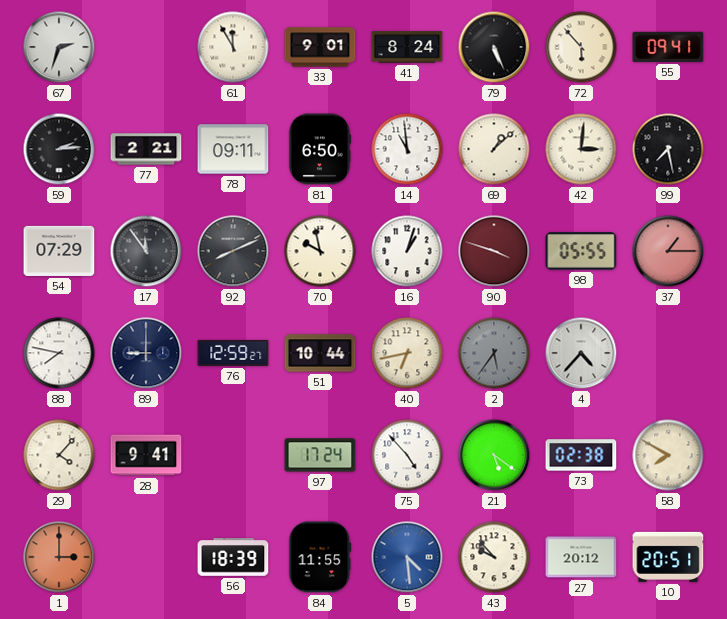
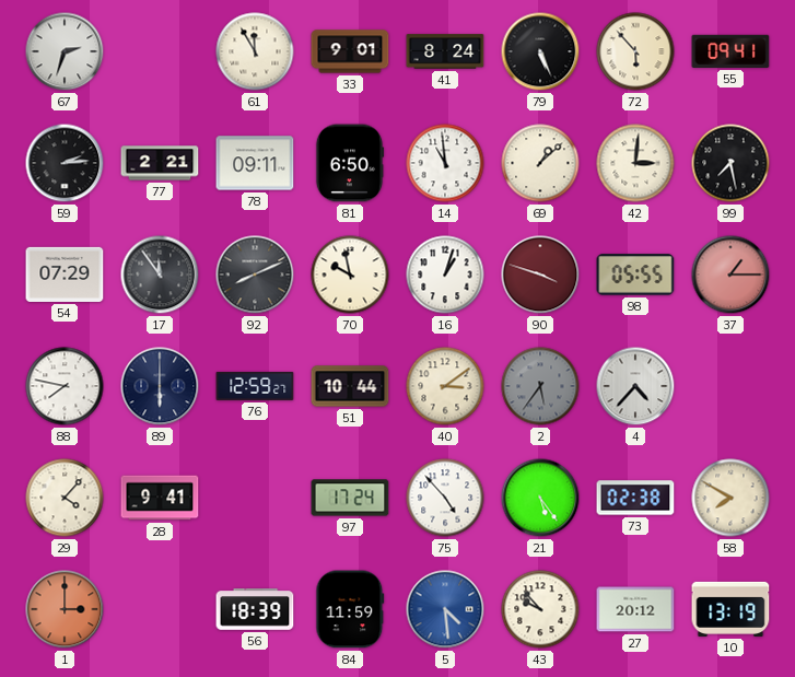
89: 9:00 -> 6:00 (160, 386)
40: 6:43 -> 3:09 (445, 386)
21: 5:21 -> 5:24 (540, 498)
84: 11:55 -> 11:59 (350, 609)
10: 20:51 -> 13:19 (730, 609)
